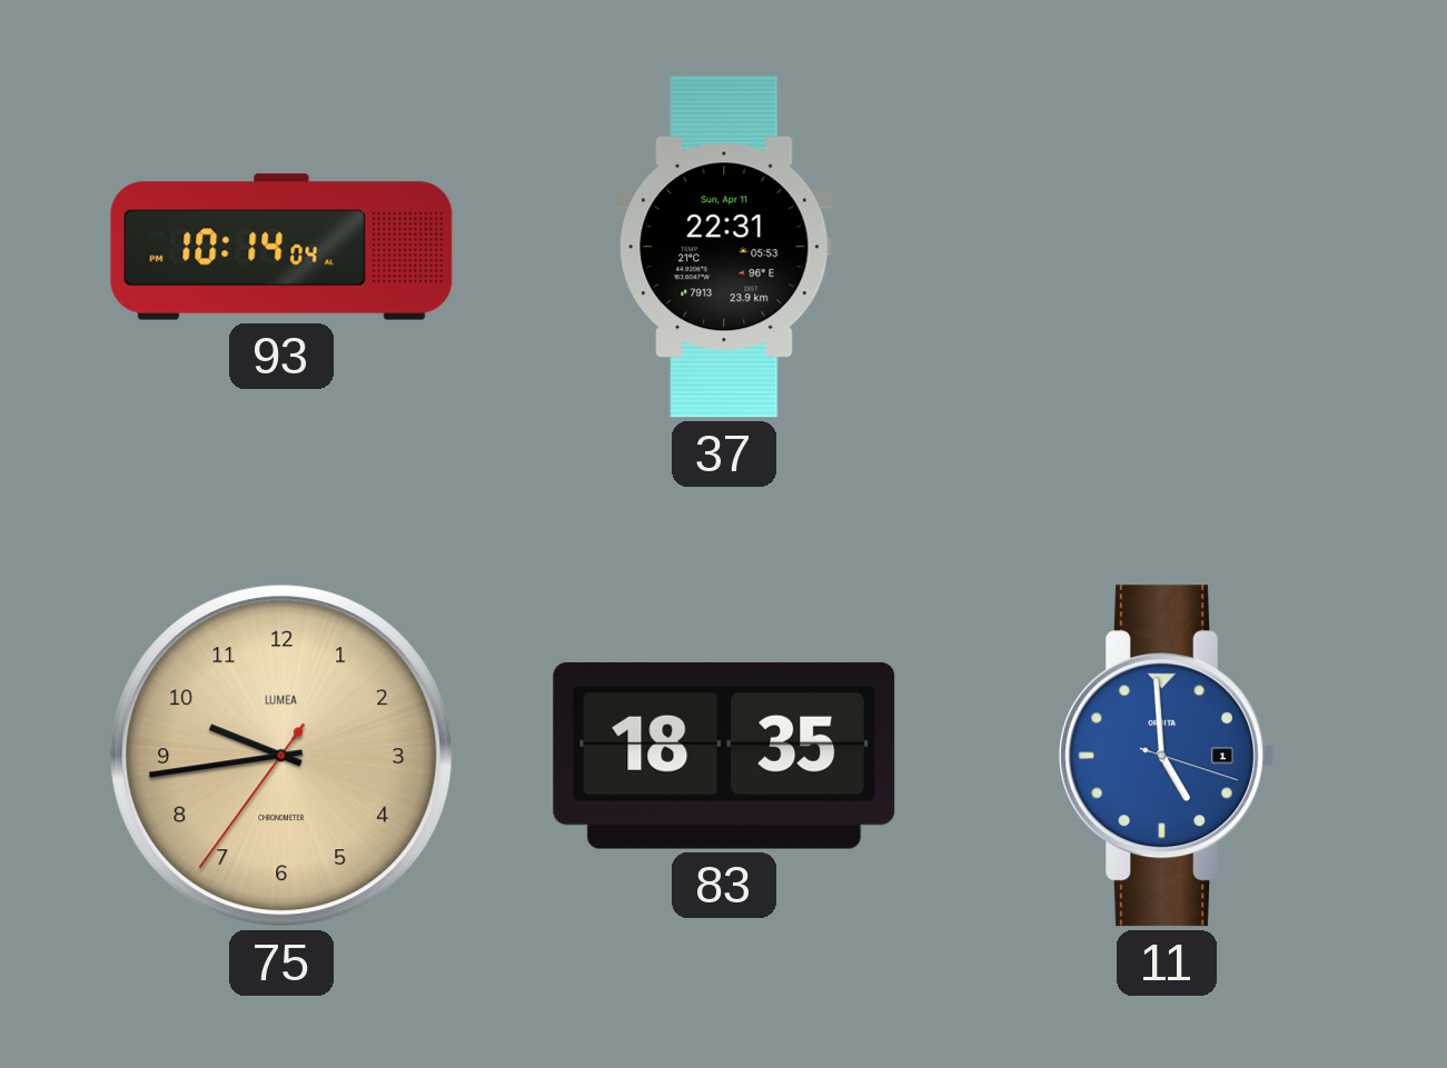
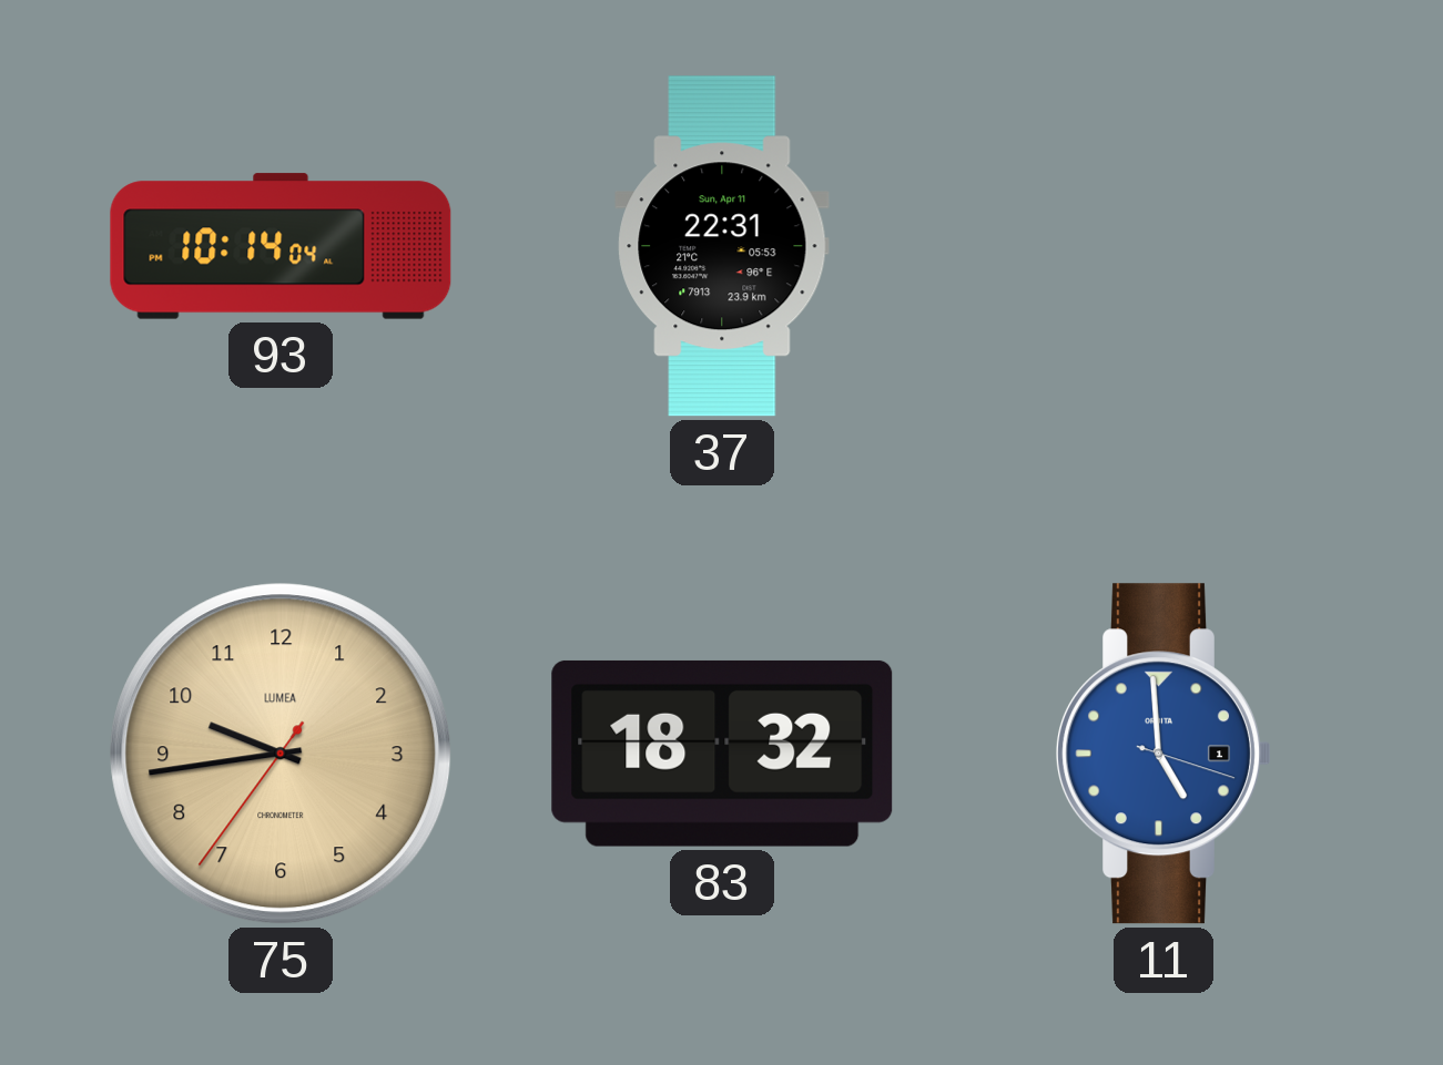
83: 18:35 -> 18:32 (722, 754)
